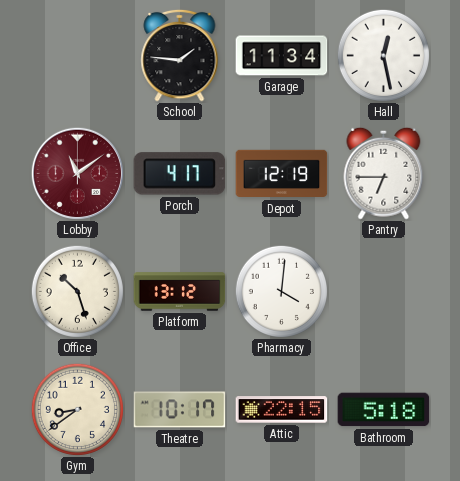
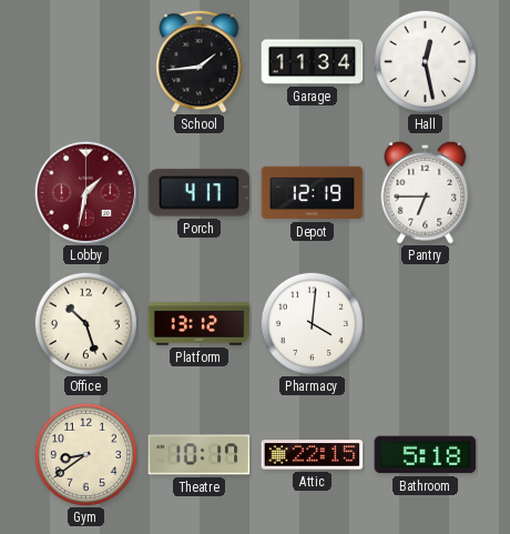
School: 1:46 -> 1:44 (200, 61)
Lobby: 11:09 -> 1:32 (85, 192)
